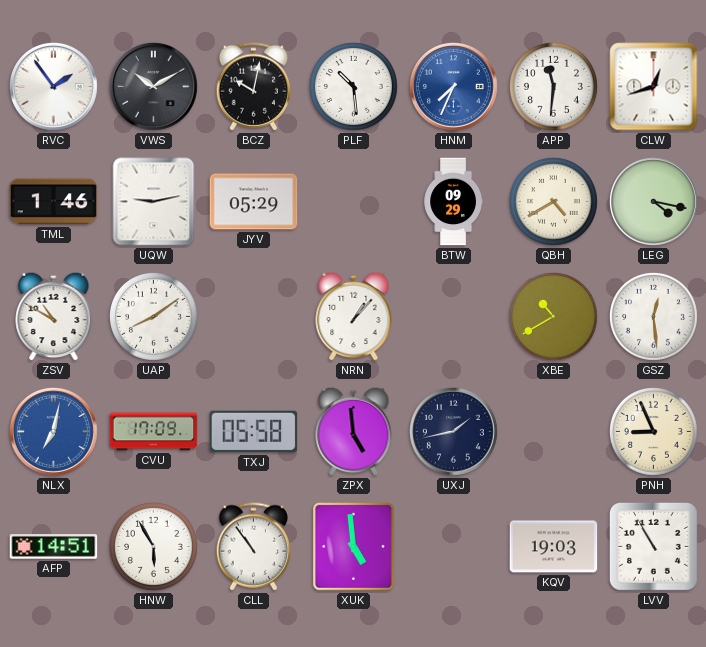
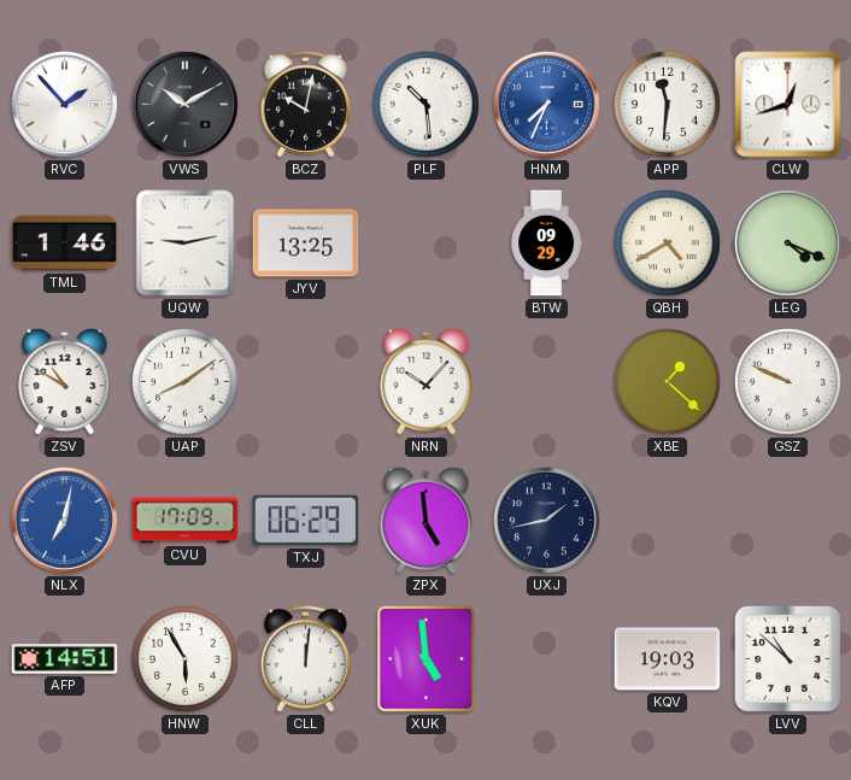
RVC: 1:54 -> 1:53 (64, 104)
JYV: 05:29 -> 13:25 (306, 244)
LEG: 4:17 -> 4:19 (787, 242)
NRN: 1:07 -> 10:07 (427, 381)
XBE: 10:40 -> 1:22 (667, 381)
GSZ: 12:29 -> 9:49 (787, 381)
TXJ: 05:58 -> 06:29 (306, 521)
PNH: 8:56 -> none (653, 431)
CLL: 10:54 -> 12:01 (306, 659)
LVV: 10:55 -> 10:52 (787, 658)
